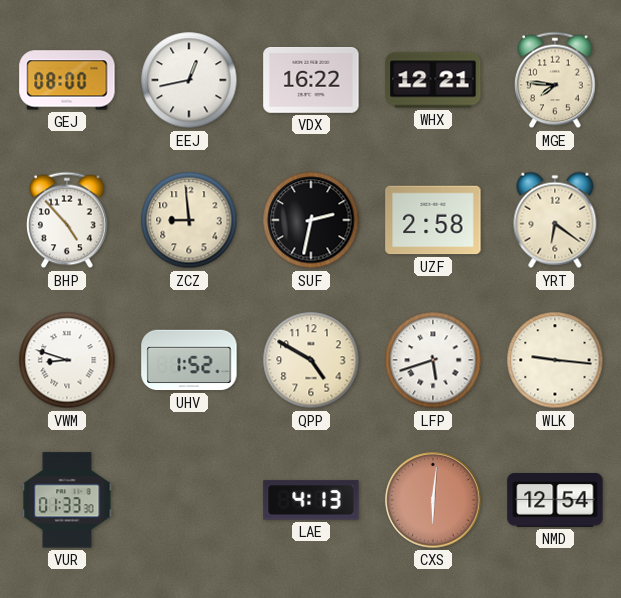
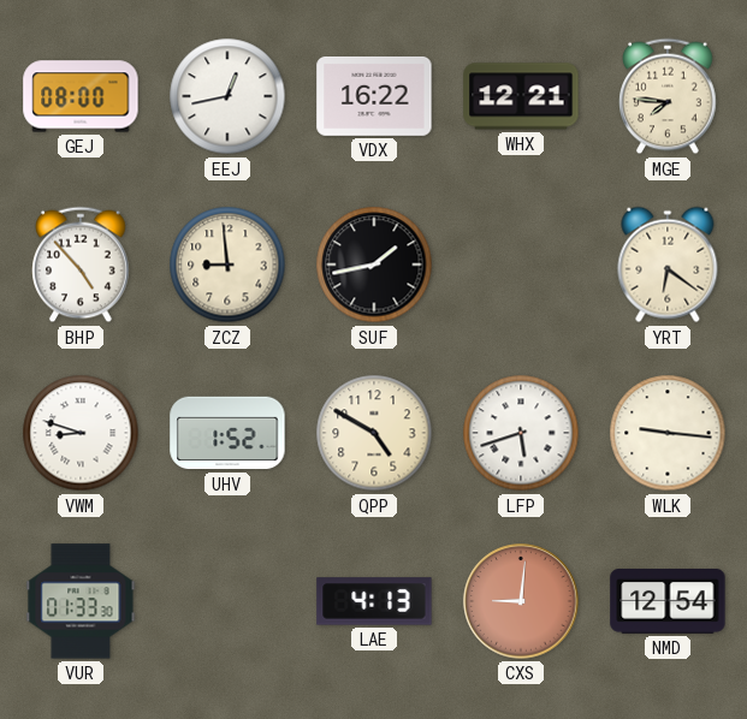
SUF: 2:32 -> 1:43 (374, 265)
UZF: 2:58 -> none (433, 220)
CXS: 6:01 -> 9:01 (521, 601)
